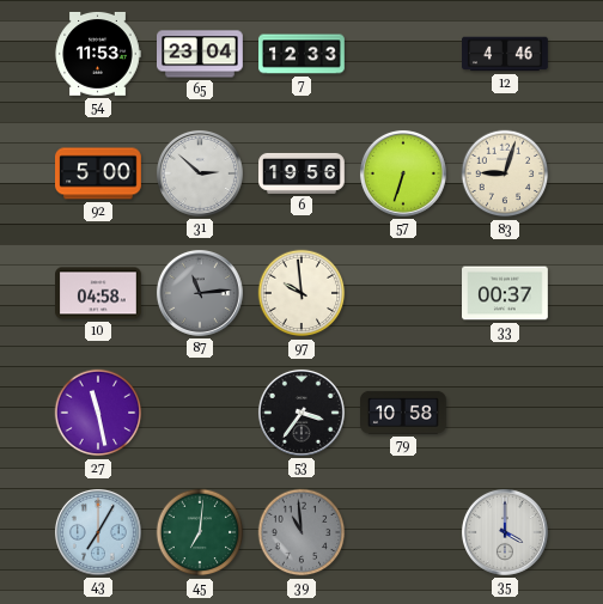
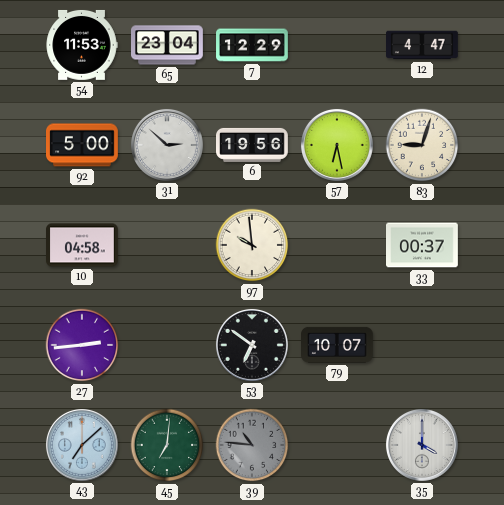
7: 12:33 -> 12:29 (252, 45)
12: 4:46 -> 4:47 (423, 45)
57: 6:33 -> 6:28 (337, 145)
87: 11:14 -> none (200, 293)
27: 11:28 -> 2:44 (82, 345)
53: 3:36 -> 6:51 (252, 345)
79: 10:58 -> 10:07 (338, 345)
43: 7:05 -> 7:08 (82, 445)
39: 10:59 -> 10:46 (252, 445)
